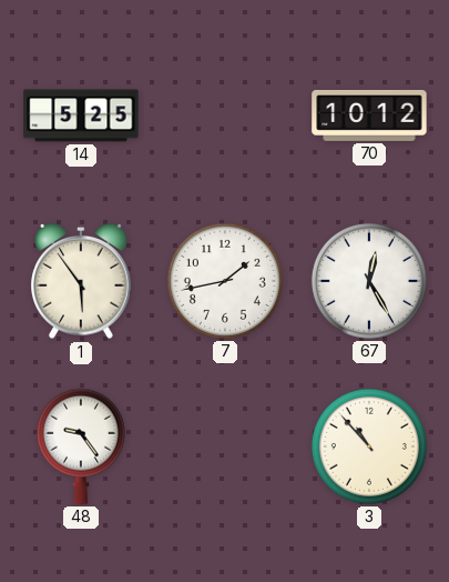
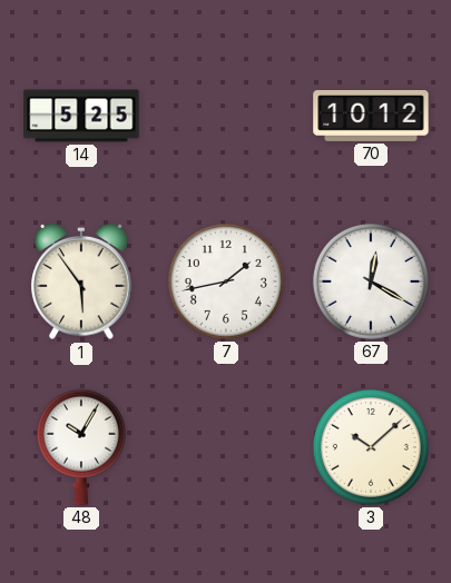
67: 12:25 -> 12:20 (371, 281)
48: 9:24 -> 10:05 (81, 447)
3: 10:53 -> 10:08 (371, 447)
